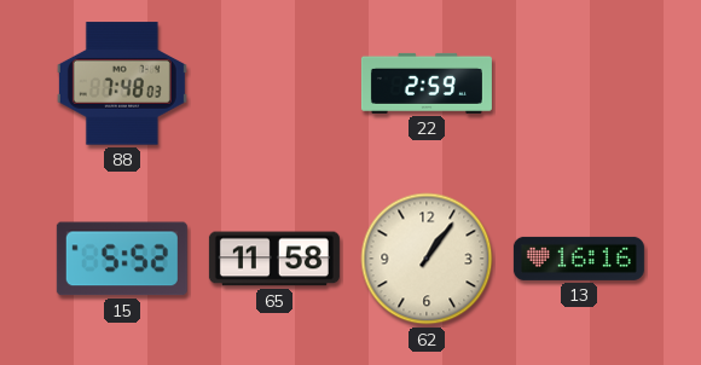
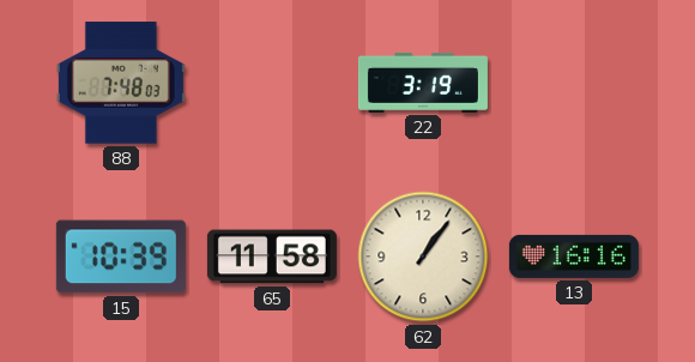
22: 2:59 -> 3:19 (423, 83)
15: 5:52 -> 10:39 (121, 257)
